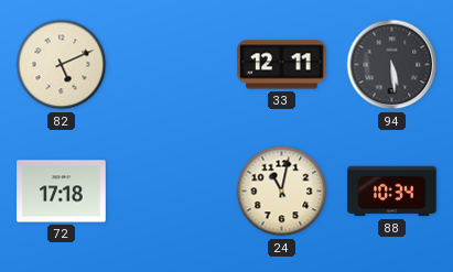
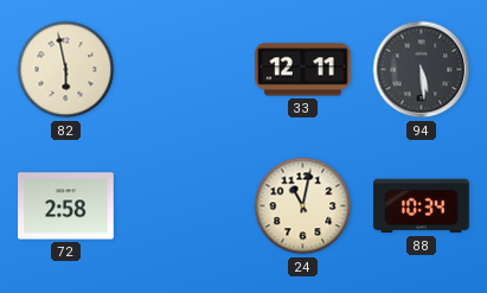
82: 5:11 -> 5:58 (66, 70)
72: 17:18 -> 2:58 (66, 206)
